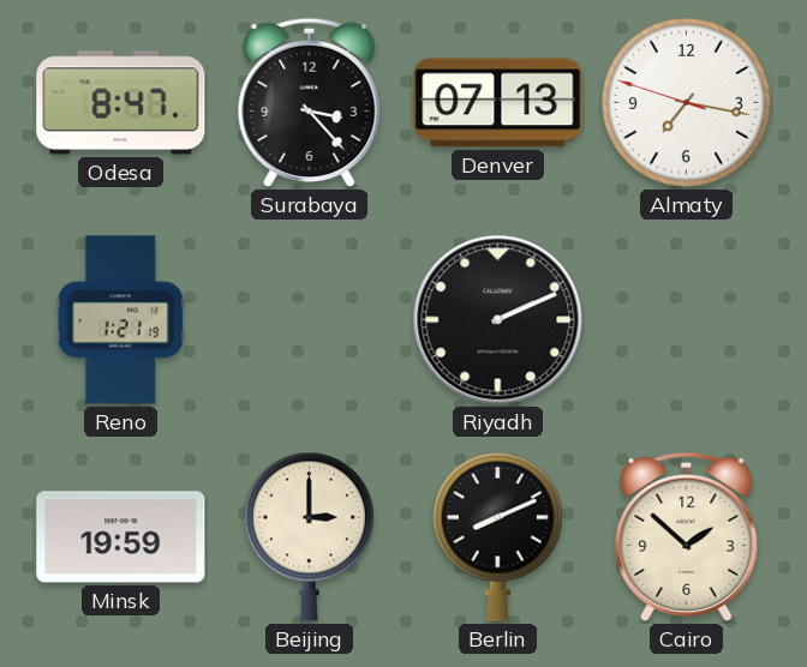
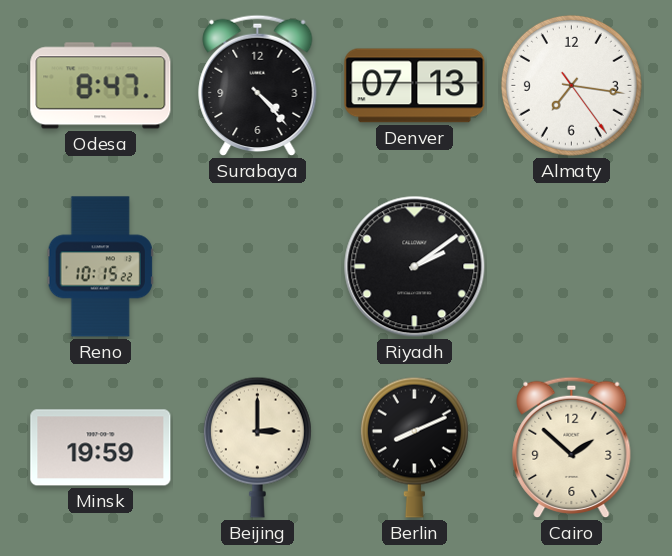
Surabaya: 3:23 -> 4:23 (258, 86)
Almaty: 7:16:48 -> 7:16:24 (571, 85)
Reno: 1:21 -> 10:15 (100, 267)
Riyadh: 2:11 -> 2:09 (415, 267)
